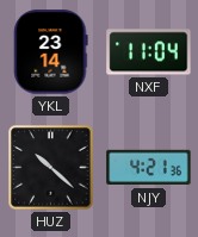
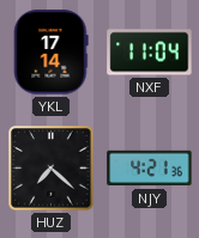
YKL: 23:14 -> 17:14 (52, 53)
HUZ: 10:22 -> 7:22 (52, 169)
